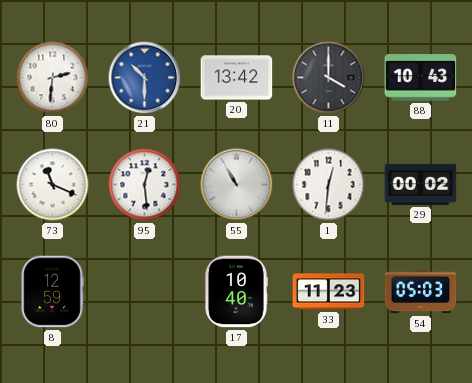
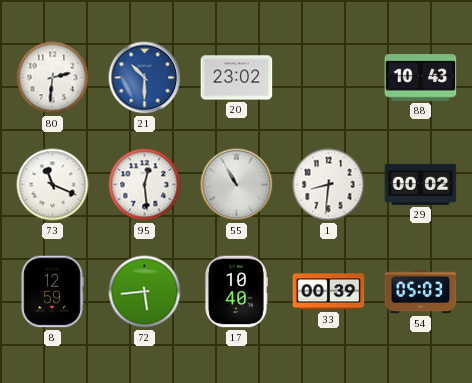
20: 13:42 -> 23:02 (237, 78)
11: 4:00 -> none (329, 78)
1: 12:31 -> 8:31 (329, 185)
72: none -> 5:44 (145, 292)
33: 11:23 -> 00:39 (329, 292)
